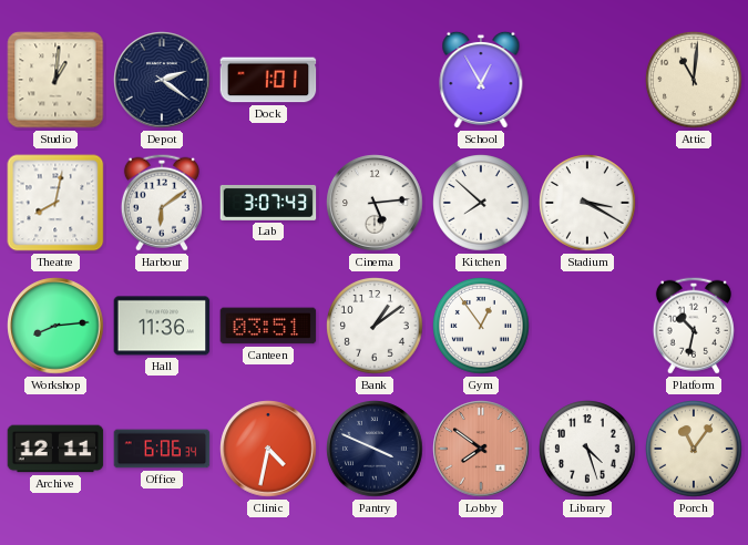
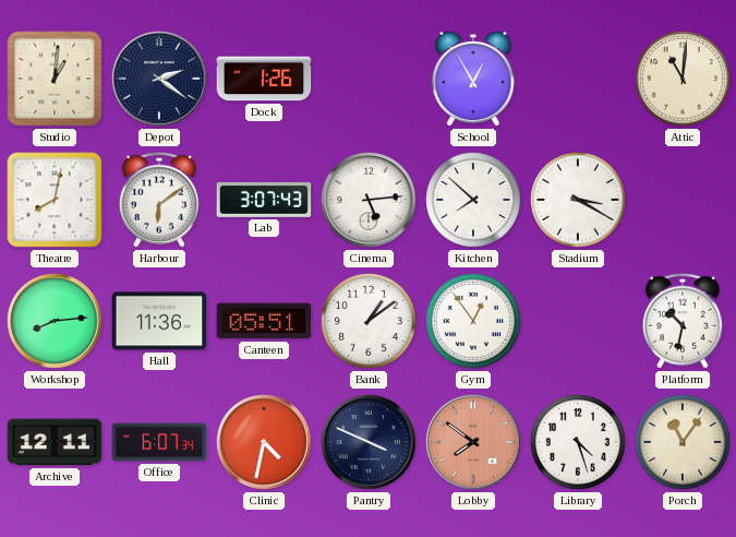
Dock: 1:01 -> 1:26 (264, 79)
Canteen: 03:51 -> 05:51 (264, 321)
Office: 6:06 -> 6:07 (159, 442)
